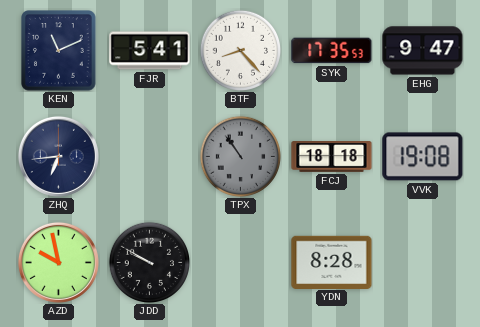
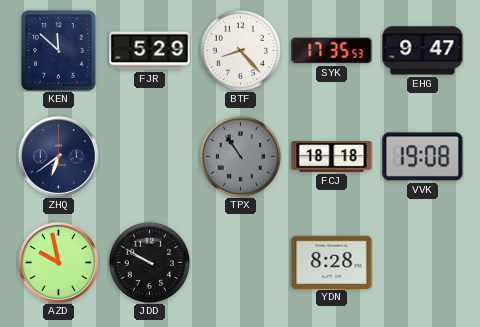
KEN: 11:11 -> 11:52 (59, 51)
FJR: 5:41 -> 5:29 (150, 51)
ZHQ: 6:44 -> 6:39 (58, 156)
